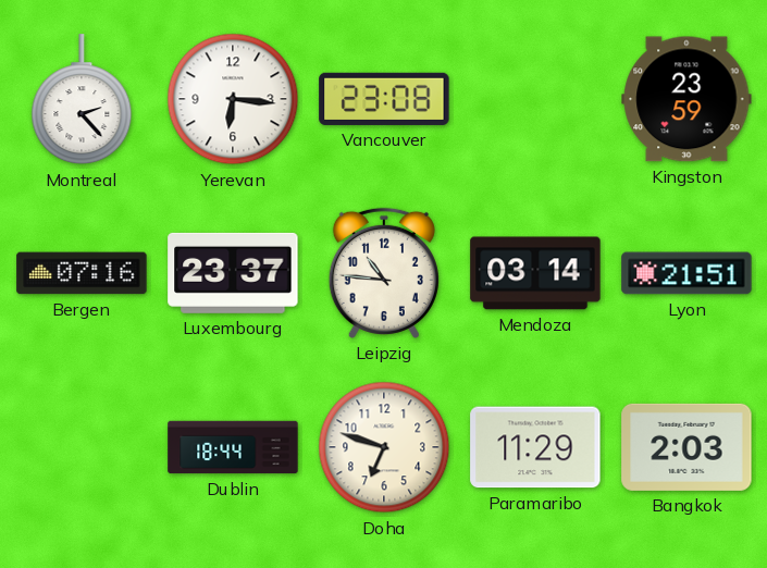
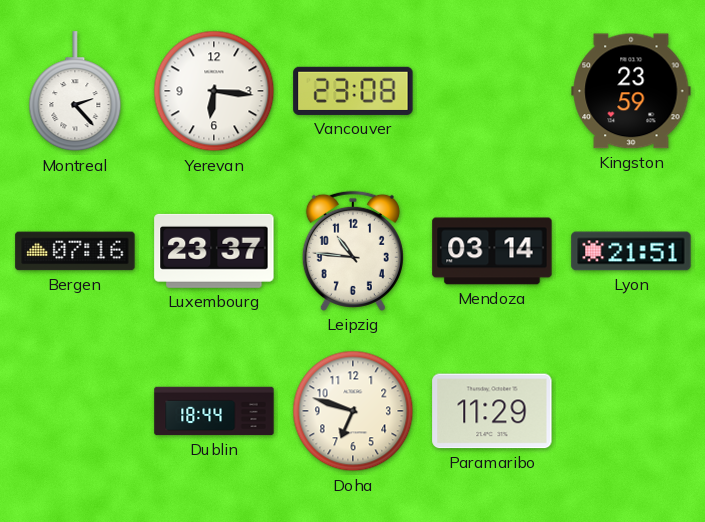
Bangkok: 2:03 -> none (686, 447)
